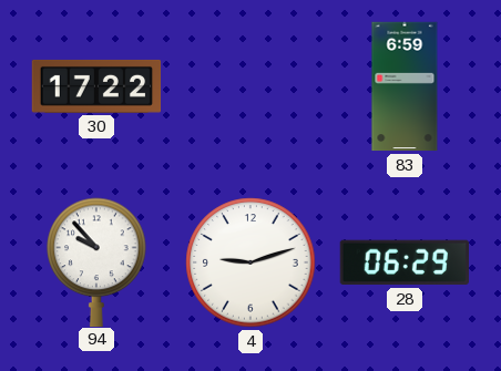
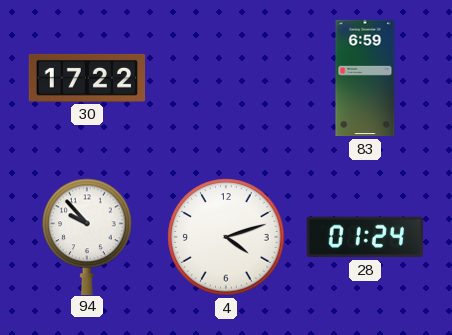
4: 9:12 -> 4:12 (226, 237)
28: 06:29 -> 01:24 (364, 237)
